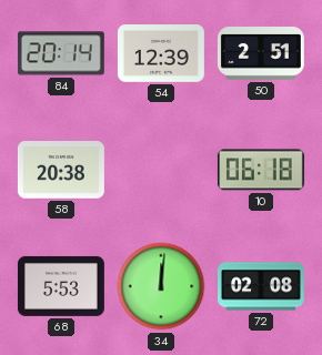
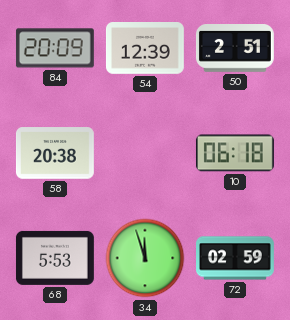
84: 20:14 -> 20:09 (55, 48)
34: 12:01 -> 11:57 (145, 258)
72: 02:08 -> 02:59 (236, 258)
